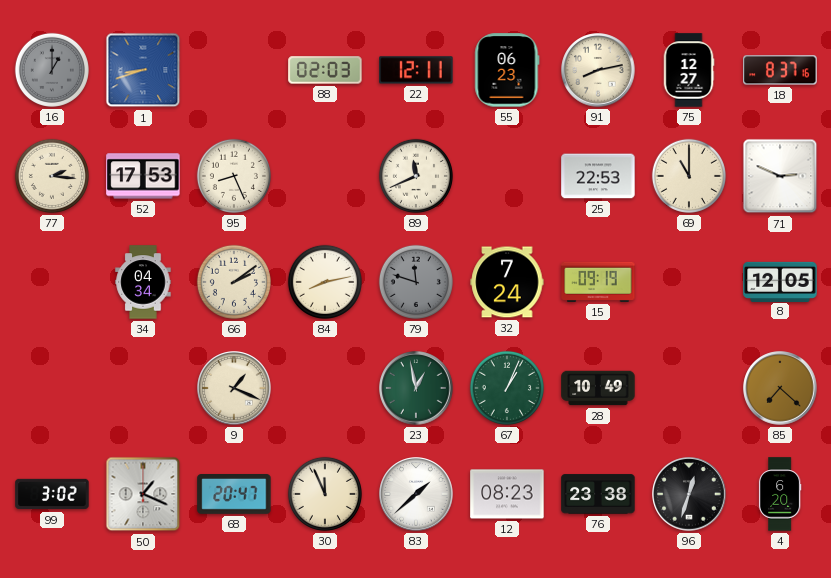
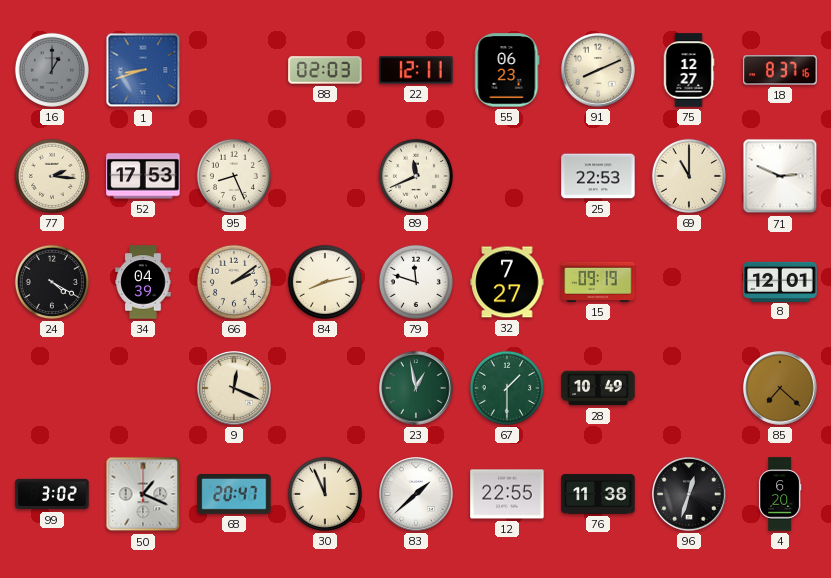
91: 8:13 -> 8:11 (598, 70)
24: none -> 4:20 (52, 282)
34: 04:34 -> 04:39 (143, 282)
79 dial: grey -> white (416, 282)
32: 7:24 -> 7:27 (507, 282)
8: 12:05 -> 12:01 (780, 281)
9: 1:19 -> 12:19 (234, 388)
67: 1:04 -> 1:30 (507, 388)
12: 08:23 -> 22:55 (507, 494)
76: 23:38 -> 11:38 (598, 494)
